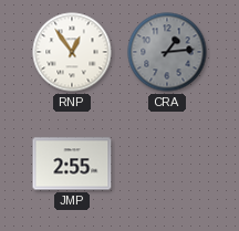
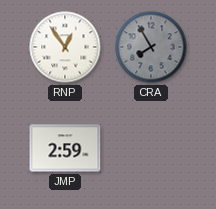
CRA: 1:14 -> 7:55 (151, 47)
JMP: 2:55 -> 2:59 (65, 148)
